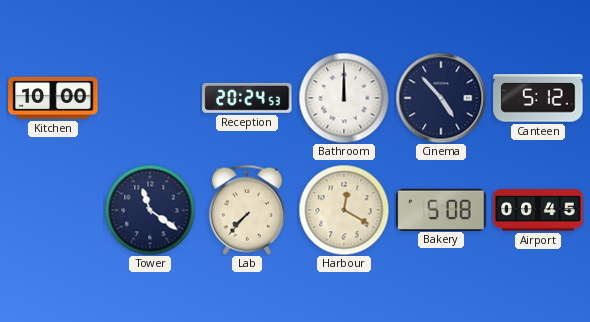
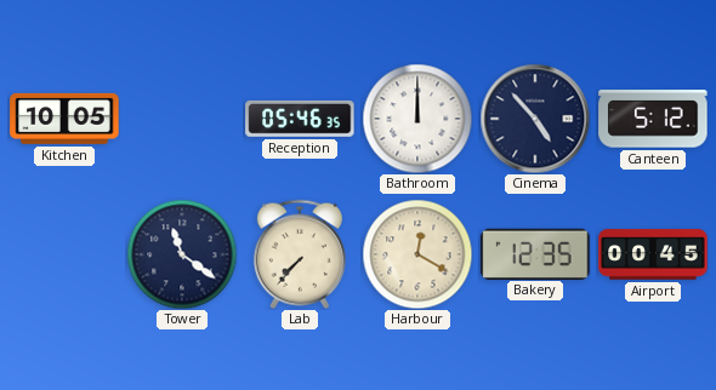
Kitchen: 10:00 -> 10:05 (64, 119)
Reception: 20:24 -> 05:46 (300, 119)
Bakery: 5:08 -> 12:35 (535, 253)
